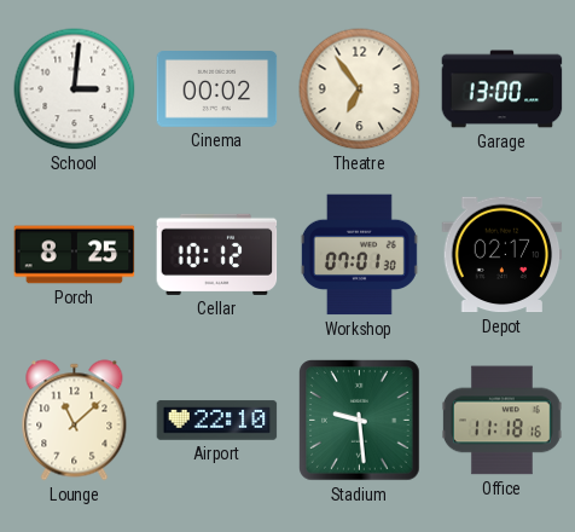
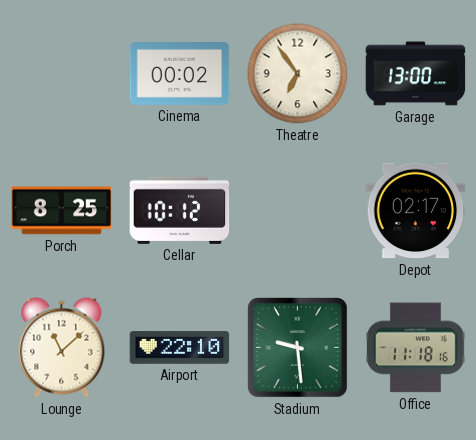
School: 3:01 -> none (75, 89)
Workshop: 07:01 -> none (359, 255)
